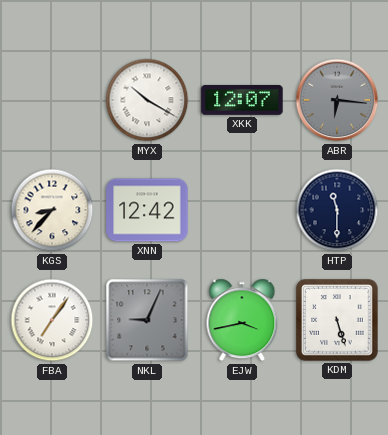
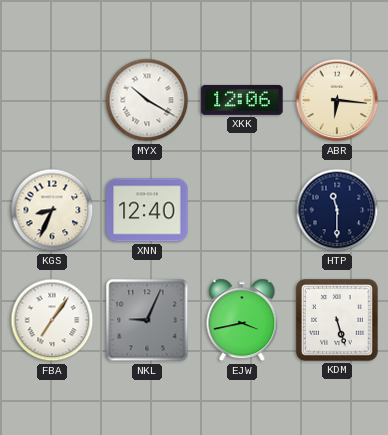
XKK: 12:07 -> 12:06 (242, 100)
ABR dial: grey -> cream (337, 100)
KGS: 8:37 -> 8:34 (52, 210)
XNN: 12:42 -> 12:40 (147, 210)
